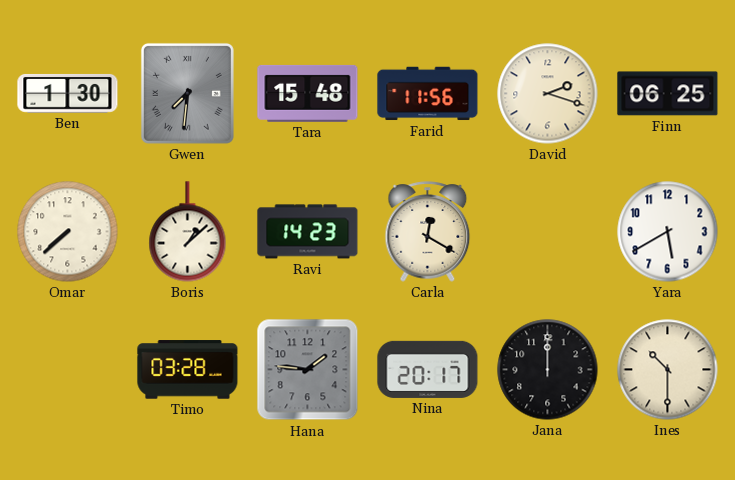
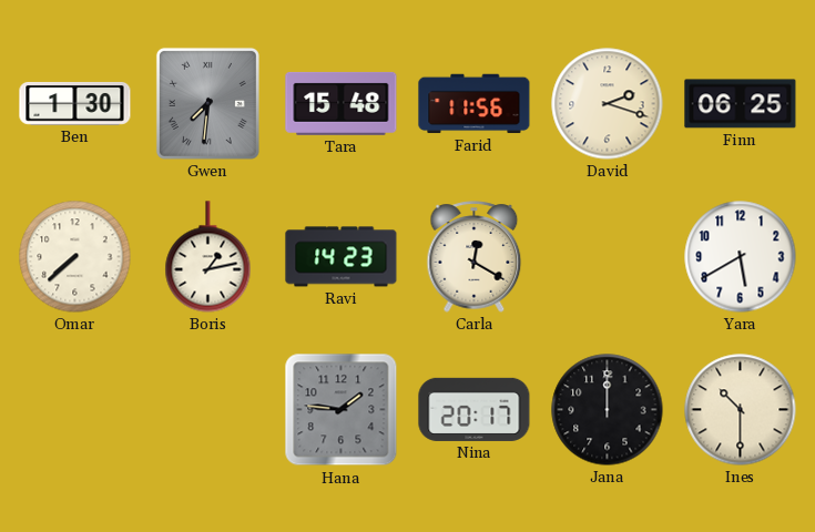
Boris: 1:08 -> 1:13 (208, 257)
Timo: 03:28 -> none (188, 370)
